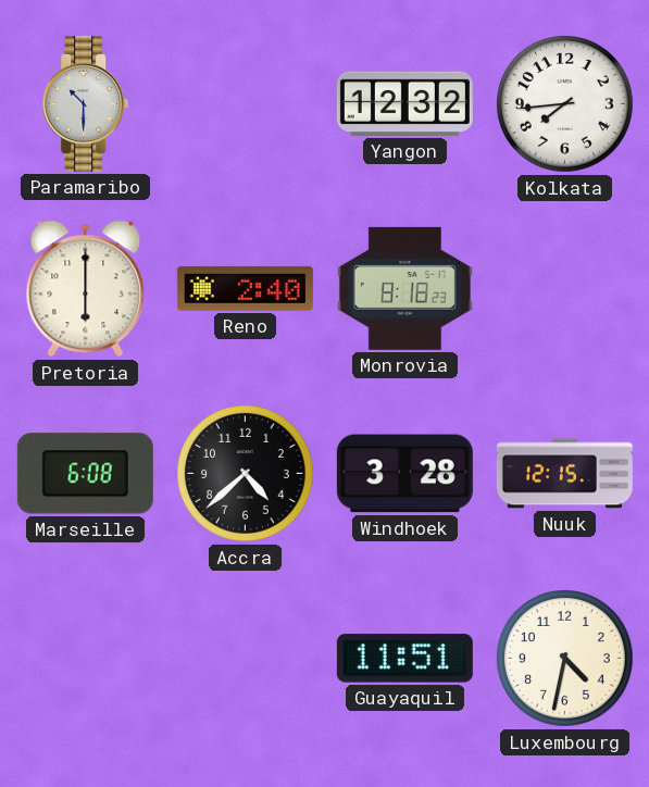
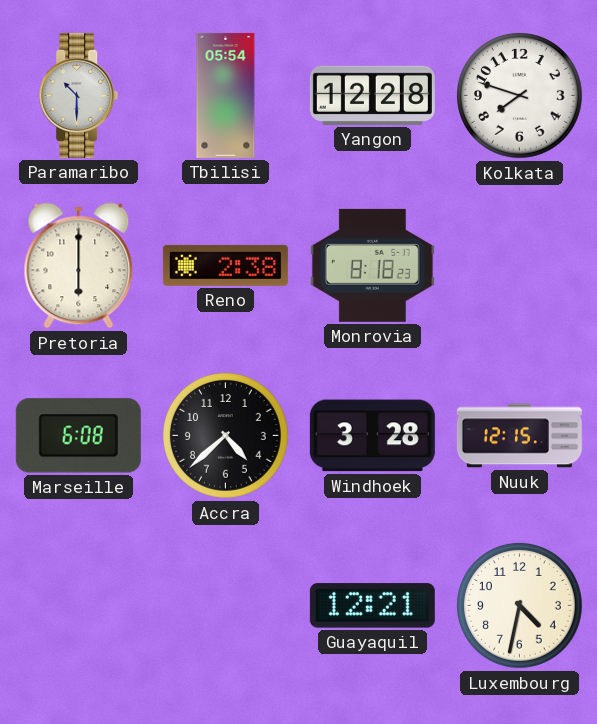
Tbilisi: none -> 05:54 (226, 95)
Yangon: 12:32 -> 12:28 (372, 95)
Kolkata: 7:44 -> 7:48 (520, 96)
Reno: 2:40 -> 2:38 (225, 265)
Guayaquil: 11:51 -> 12:21 (372, 606)
